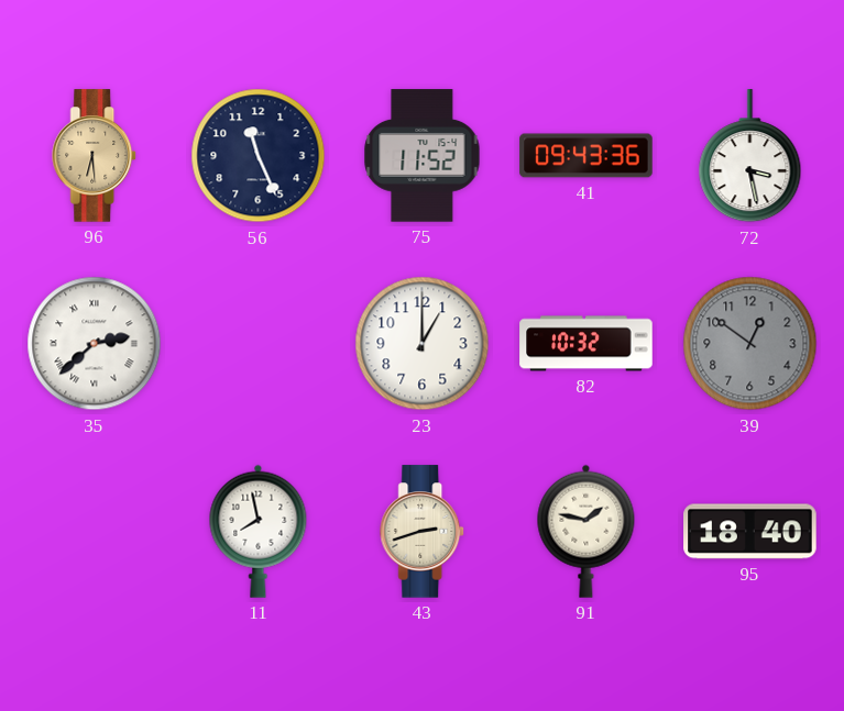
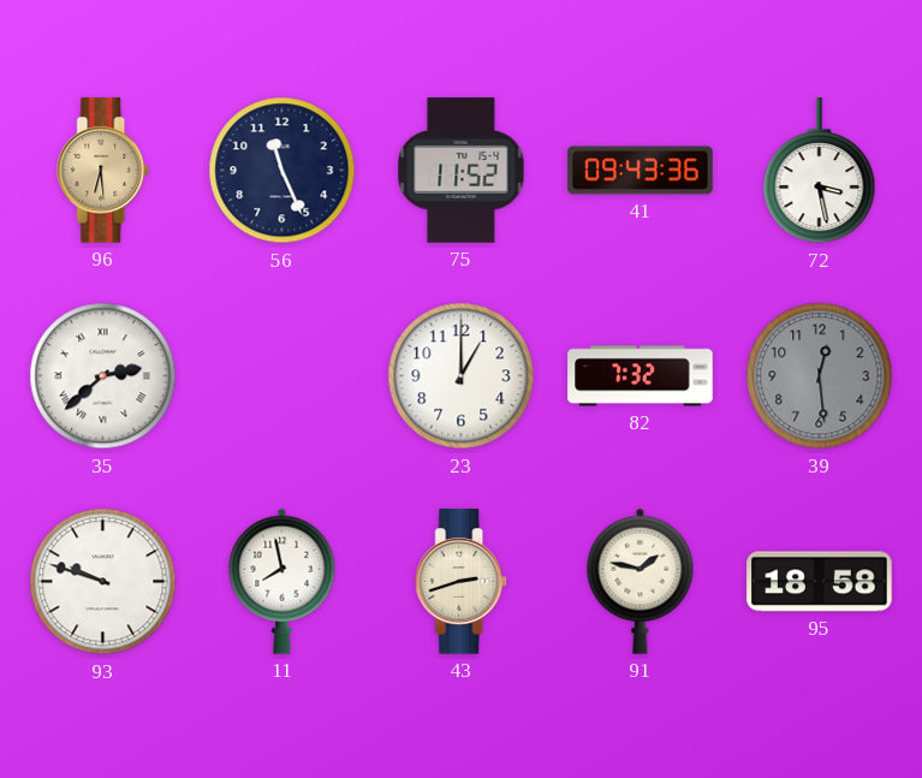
82: 10:32 -> 7:32 (641, 376)
39: 12:51 -> 12:29 (820, 376)
93: none -> 9:48 (103, 582)
95: 18:40 -> 18:58 (820, 582)
